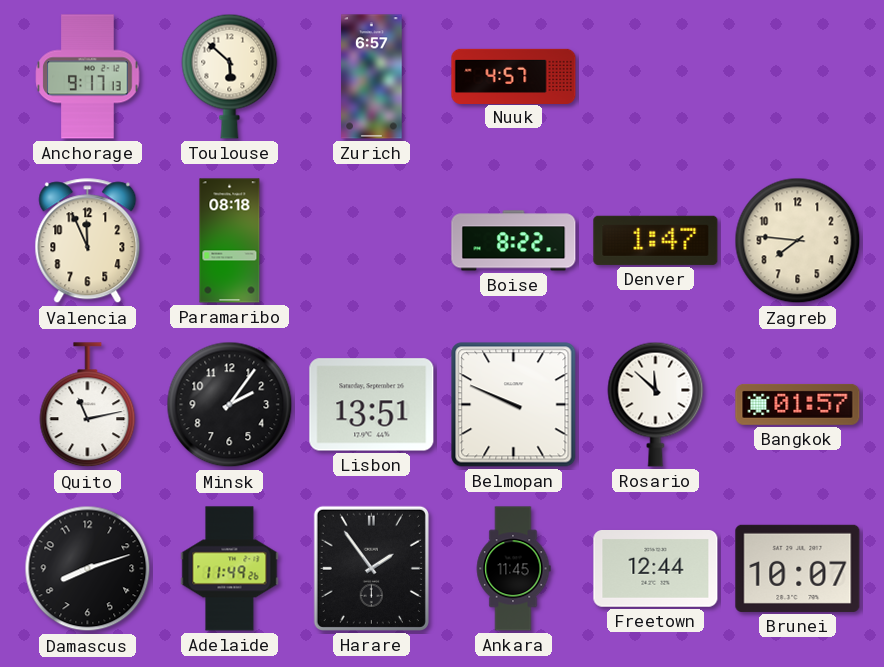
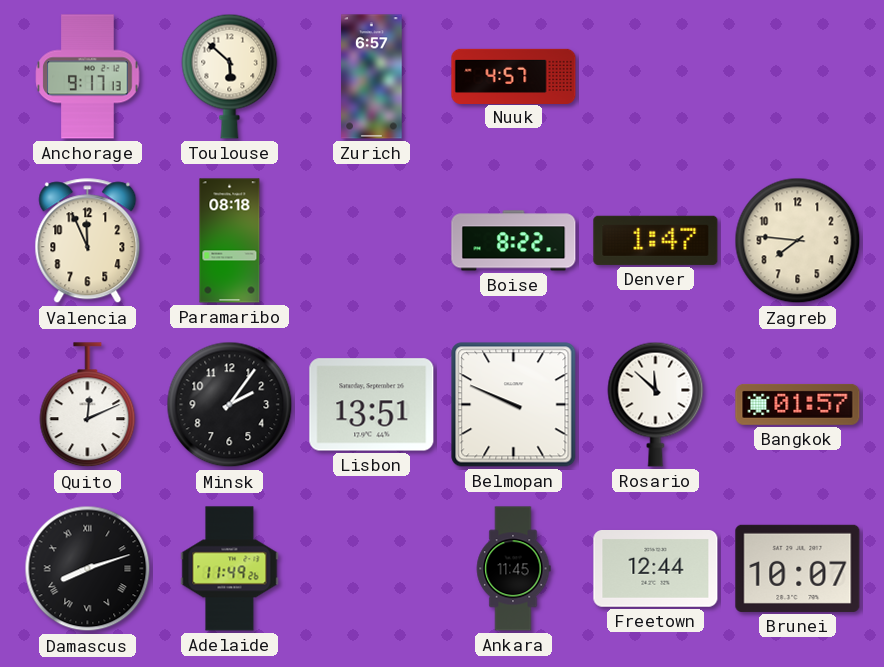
Quito: 11:13 -> 12:11 (88, 405)
Damascus numerals: Arabic -> Roman (88, 569)
Harare: 1:54 -> none (371, 568)
